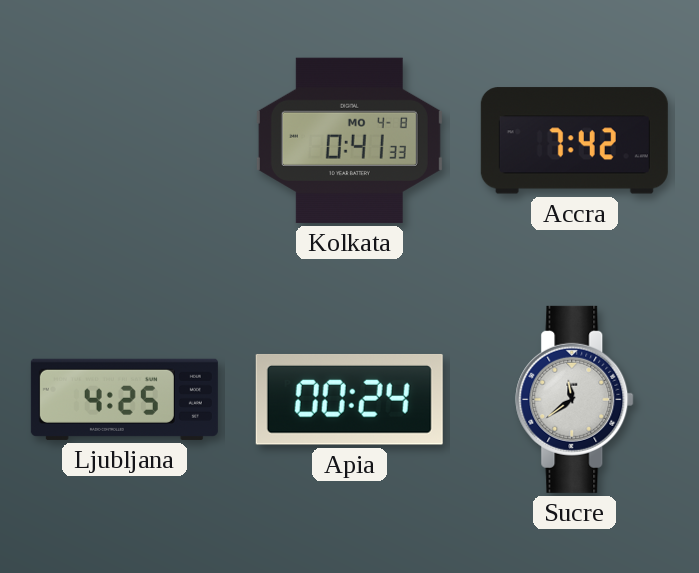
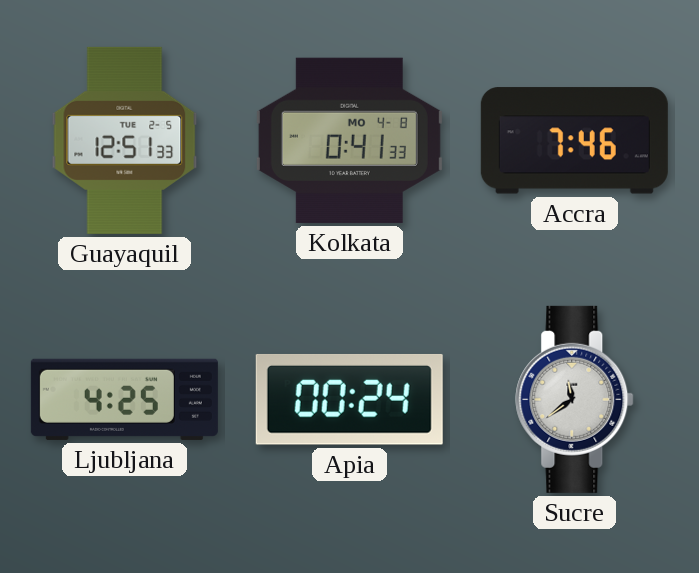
Guayaquil: none -> 12:51 (125, 140)
Accra: 7:42 -> 7:46 (574, 141)
